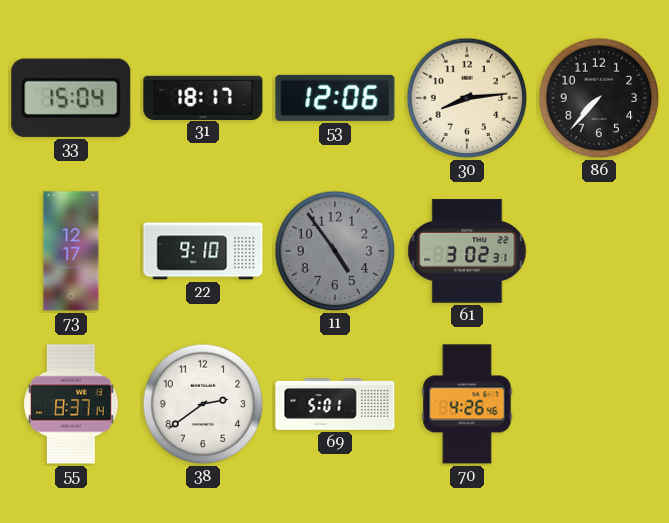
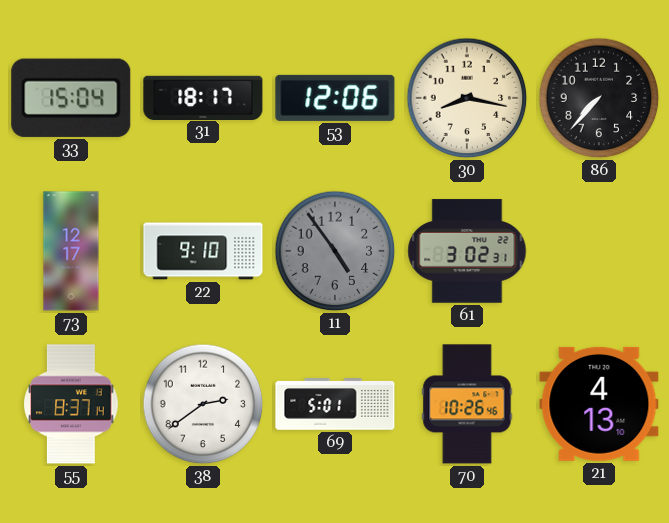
30: 8:14 -> 8:17 (467, 98)
70: 4:26 -> 10:26 (467, 404)
21: none -> 4:13 (599, 404)
